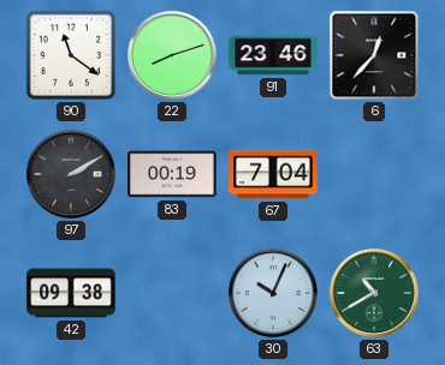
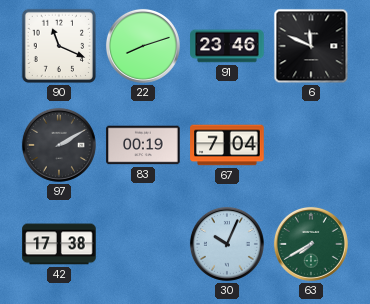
90: 11:21 -> 11:19 (59, 46)
6: 12:37 -> 11:49 (311, 46)
42: 09:38 -> 17:38 (59, 244)
63: 10:40 -> 7:40 (311, 244)
